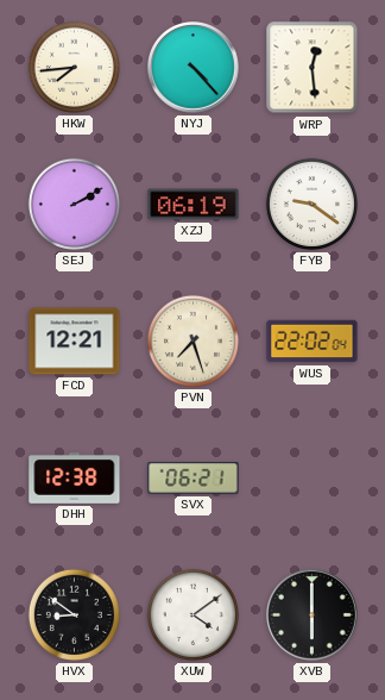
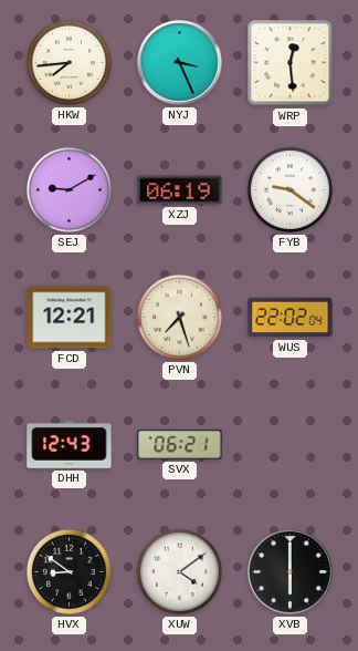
NYJ: 4:23 -> 3:26 (180, 63)
SEJ: 2:10 -> 9:10 (69, 189)
DHH: 12:38 -> 12:43 (70, 445)
